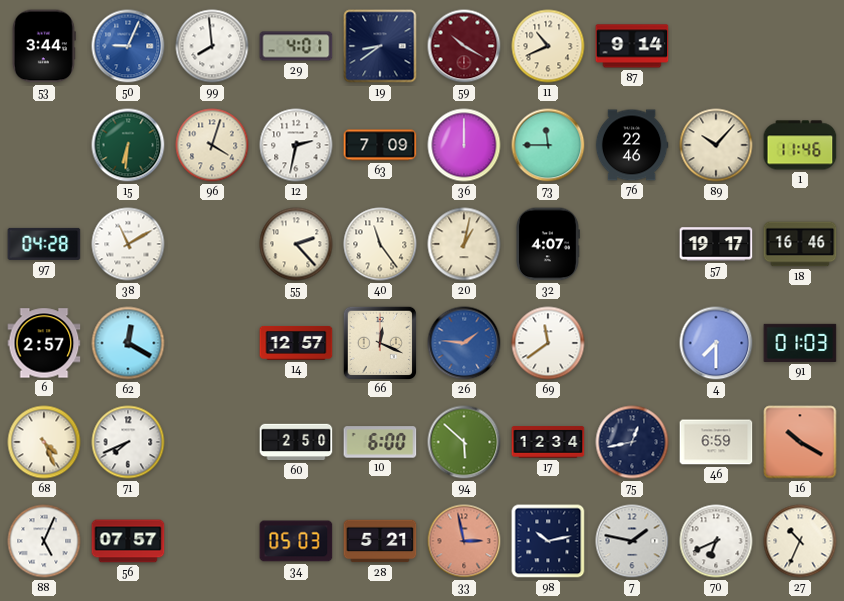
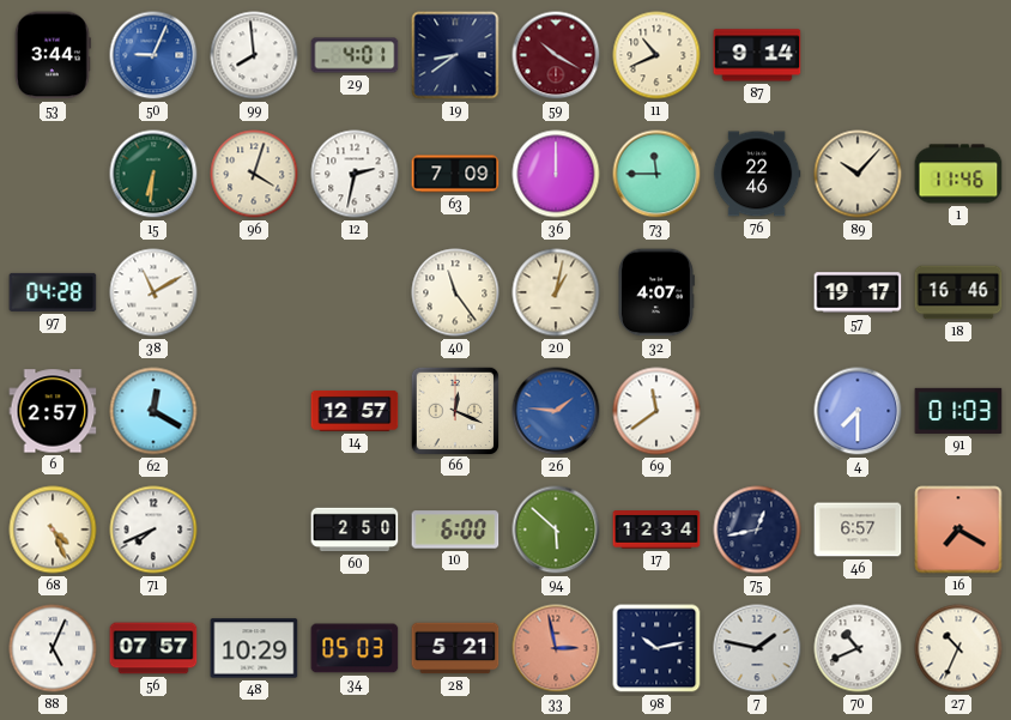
55: 2:23 -> none (296, 244)
46: 6:59 -> 6:57 (858, 530)
16: 10:20 -> 7:20 (958, 530)
48: none -> 10:29 (254, 648)
70: 6:41 -> 10:41 (858, 648)
